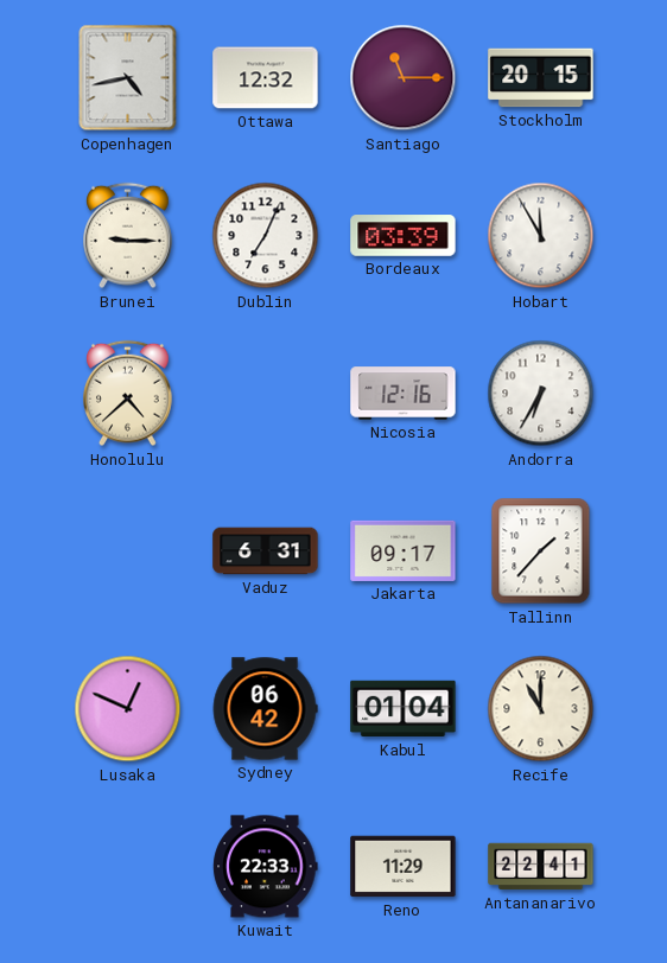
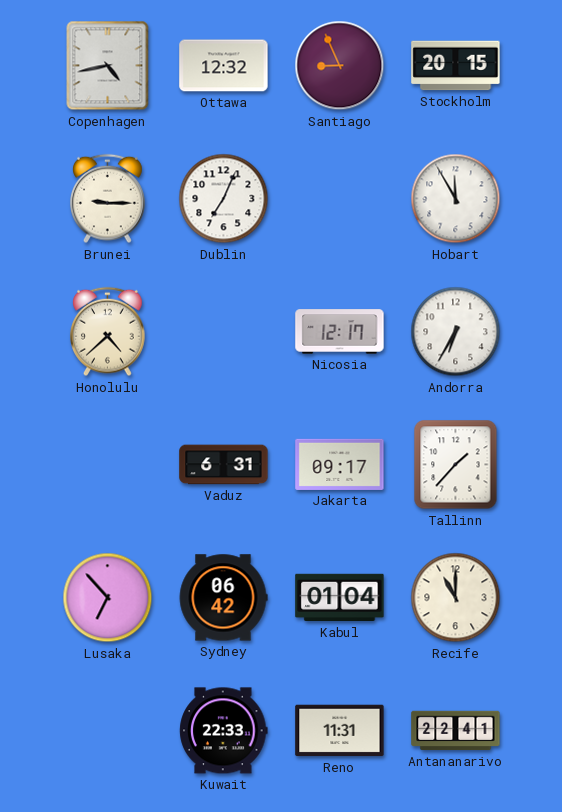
Santiago: 11:15 -> 8:56 (340, 66)
Bordeaux: 03:39 -> none (404, 236)
Nicosia: 12:16 -> 12:17 (340, 332)
Lusaka: 12:49 -> 6:53 (108, 598)
Reno: 11:29 -> 11:31 (340, 731)
